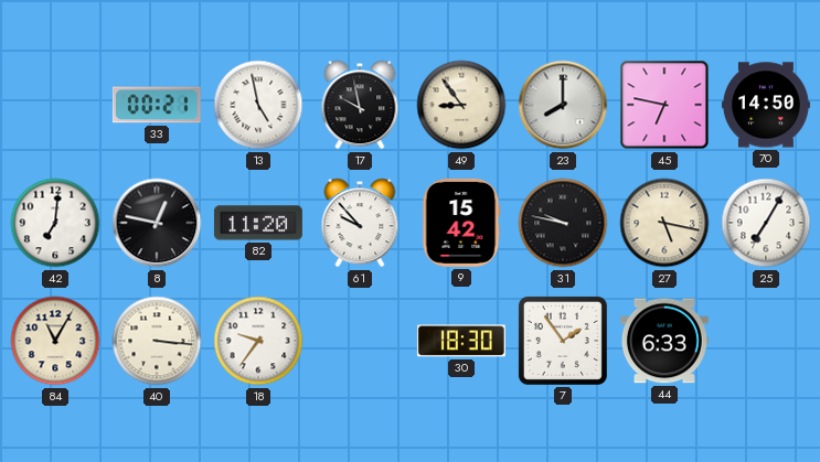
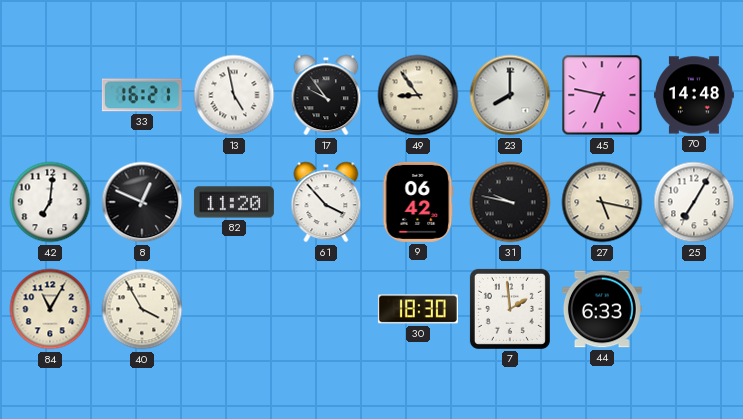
33: 00:21 -> 16:21 (142, 95)
17: 9:58 -> 9:54 (326, 95)
70: 14:50 -> 14:48 (694, 95)
8: 12:47 -> 12:49 (142, 202)
61: 9:53 -> 3:53 (326, 202)
9: 15:42 -> 06:42 (418, 202)
40: 3:16 -> 3:55 (142, 309)
18: 9:36 -> none (258, 341)
7: 1:54 -> 1:59 (510, 309)
